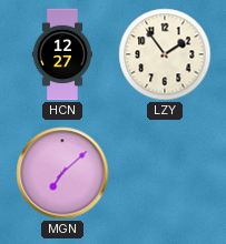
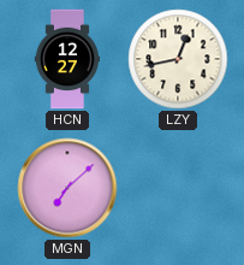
LZY: 1:54 -> 12:43 (178, 59)
